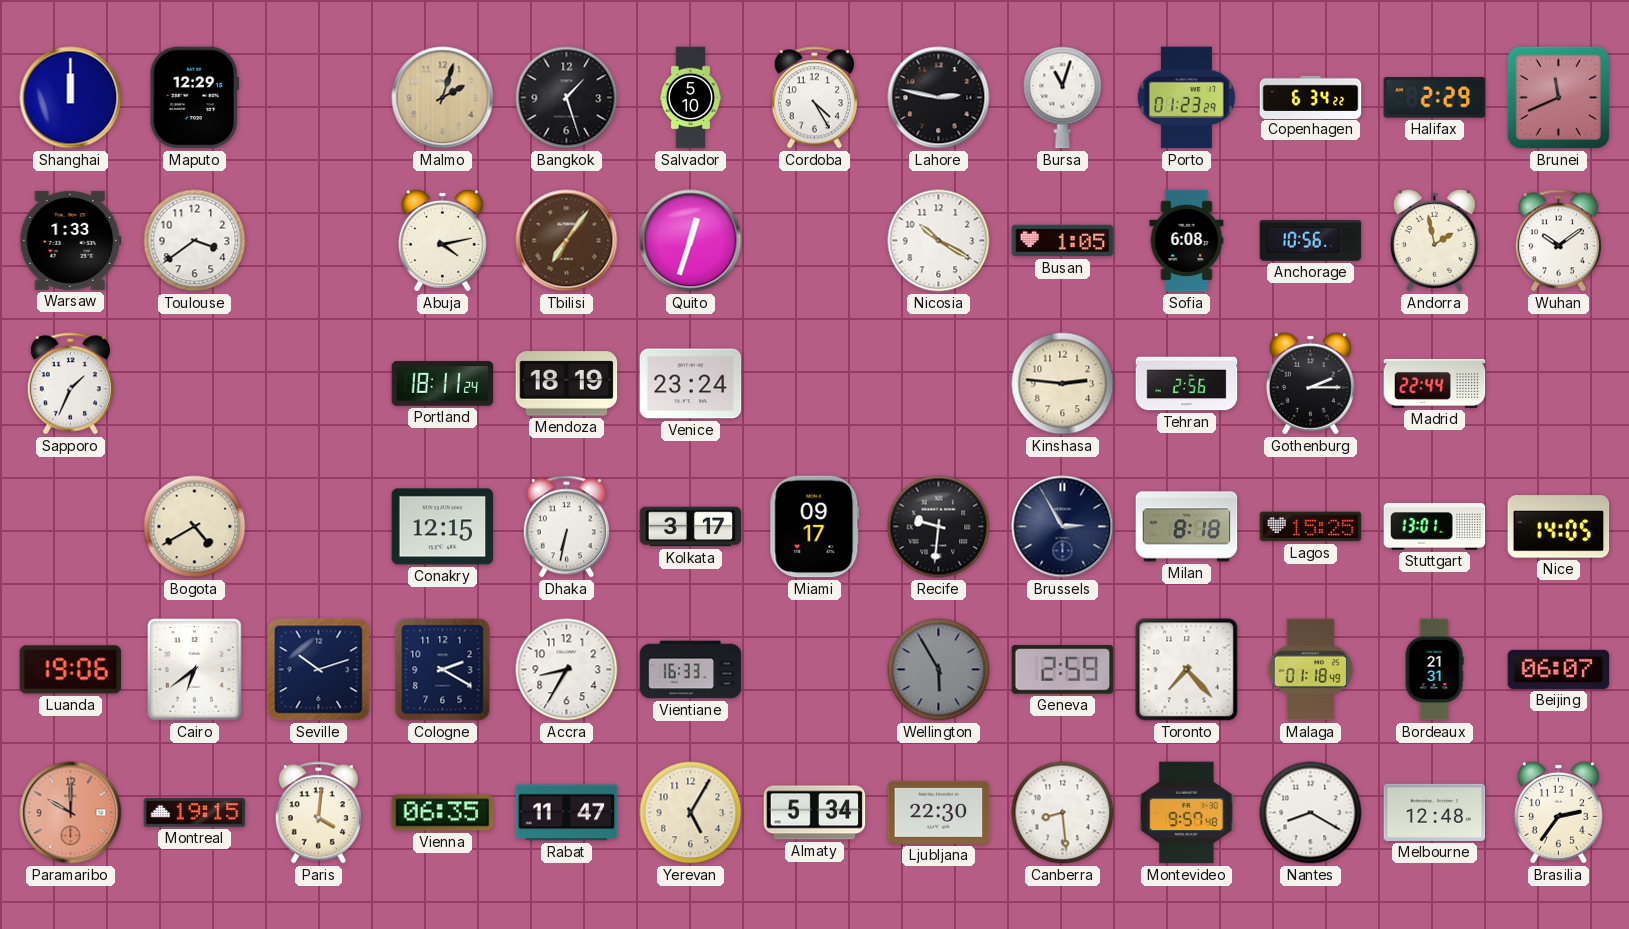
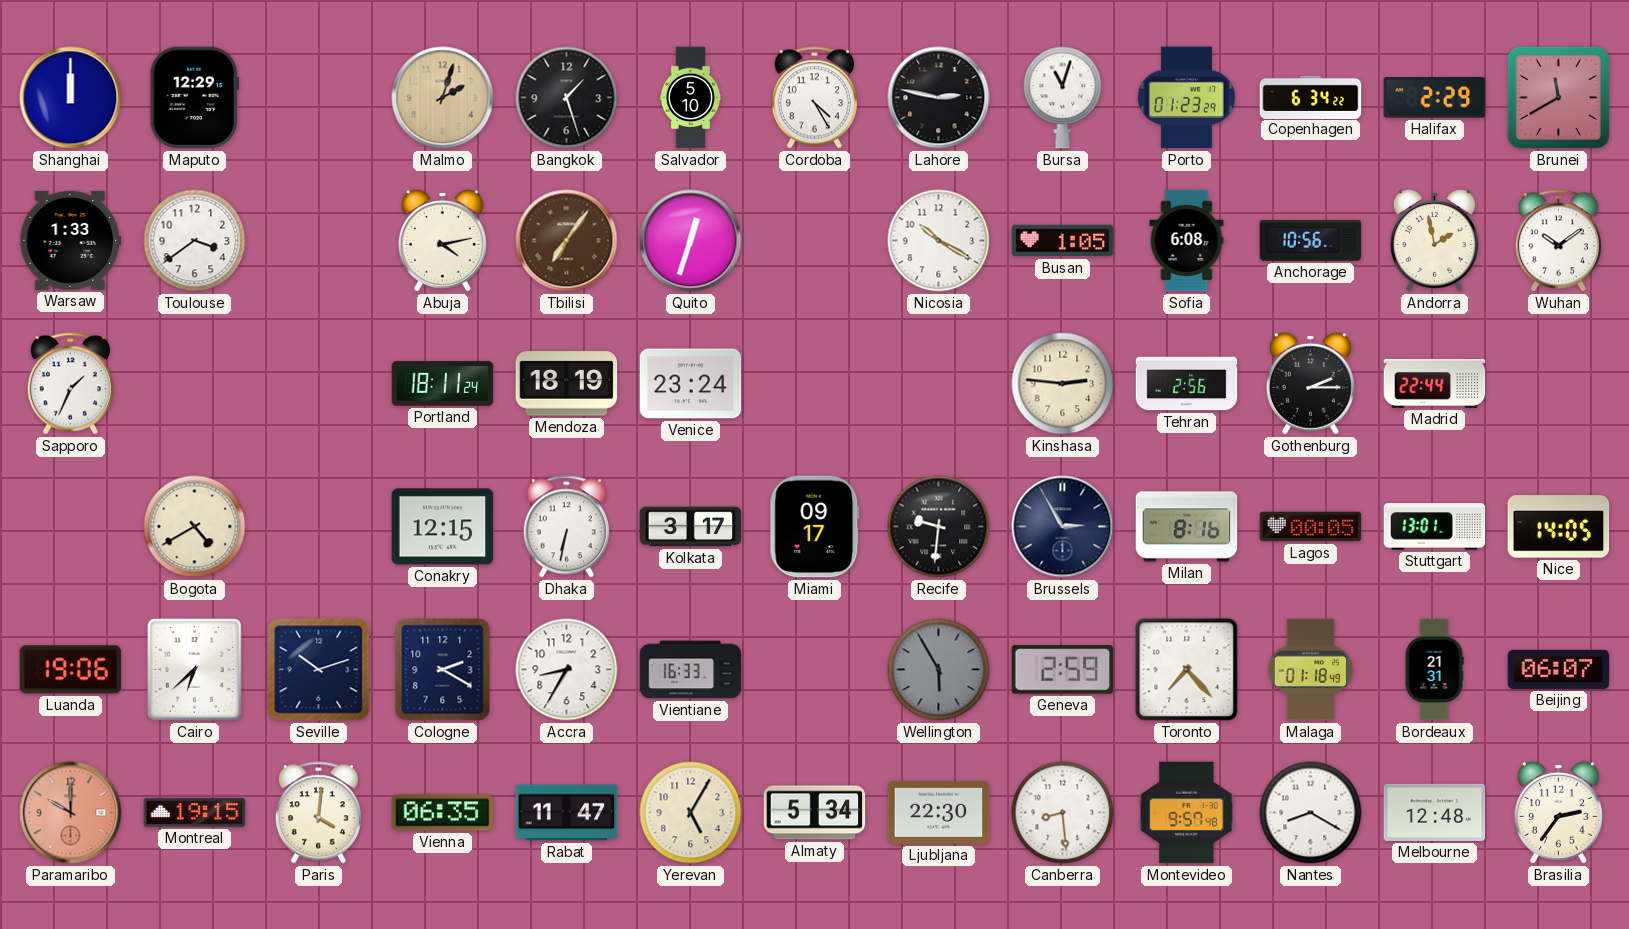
Brunei: 11:41 -> 11:40 (1558, 97)
Milan: 8:18 -> 8:16 (1187, 527)
Lagos: 15:25 -> 00:05 (1311, 527)
Cairo: 6:39 -> 6:38 (195, 670)
